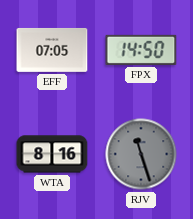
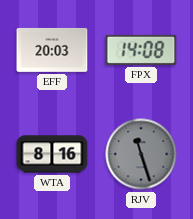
EFF: 07:05 -> 20:03 (52, 50)
FPX: 14:50 -> 14:08 (141, 50)
